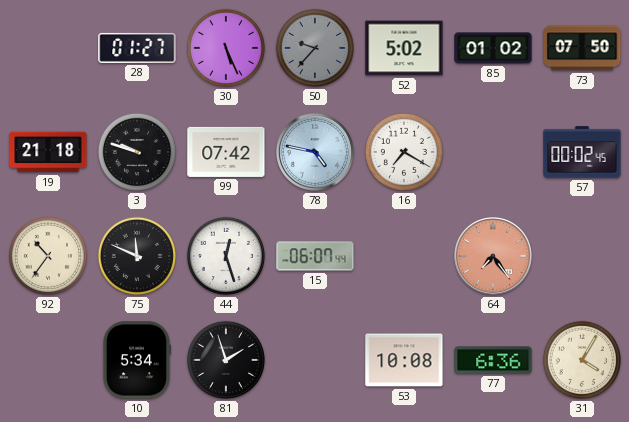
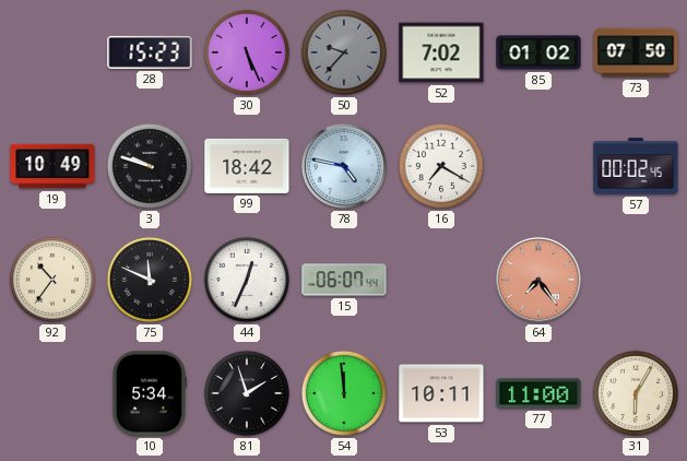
28: 01:27 -> 15:23 (150, 52)
52: 5:02 -> 7:02 (441, 52)
19: 21:18 -> 10:49 (52, 166)
99: 07:42 -> 18:42 (247, 166)
44: 12:27 -> 12:34 (247, 280)
54: none -> 11:59 (344, 393)
53: 10:08 -> 10:11 (441, 393)
77: 6:36 -> 11:00 (538, 393)
31: 4:05 -> 6:05 (636, 393)
